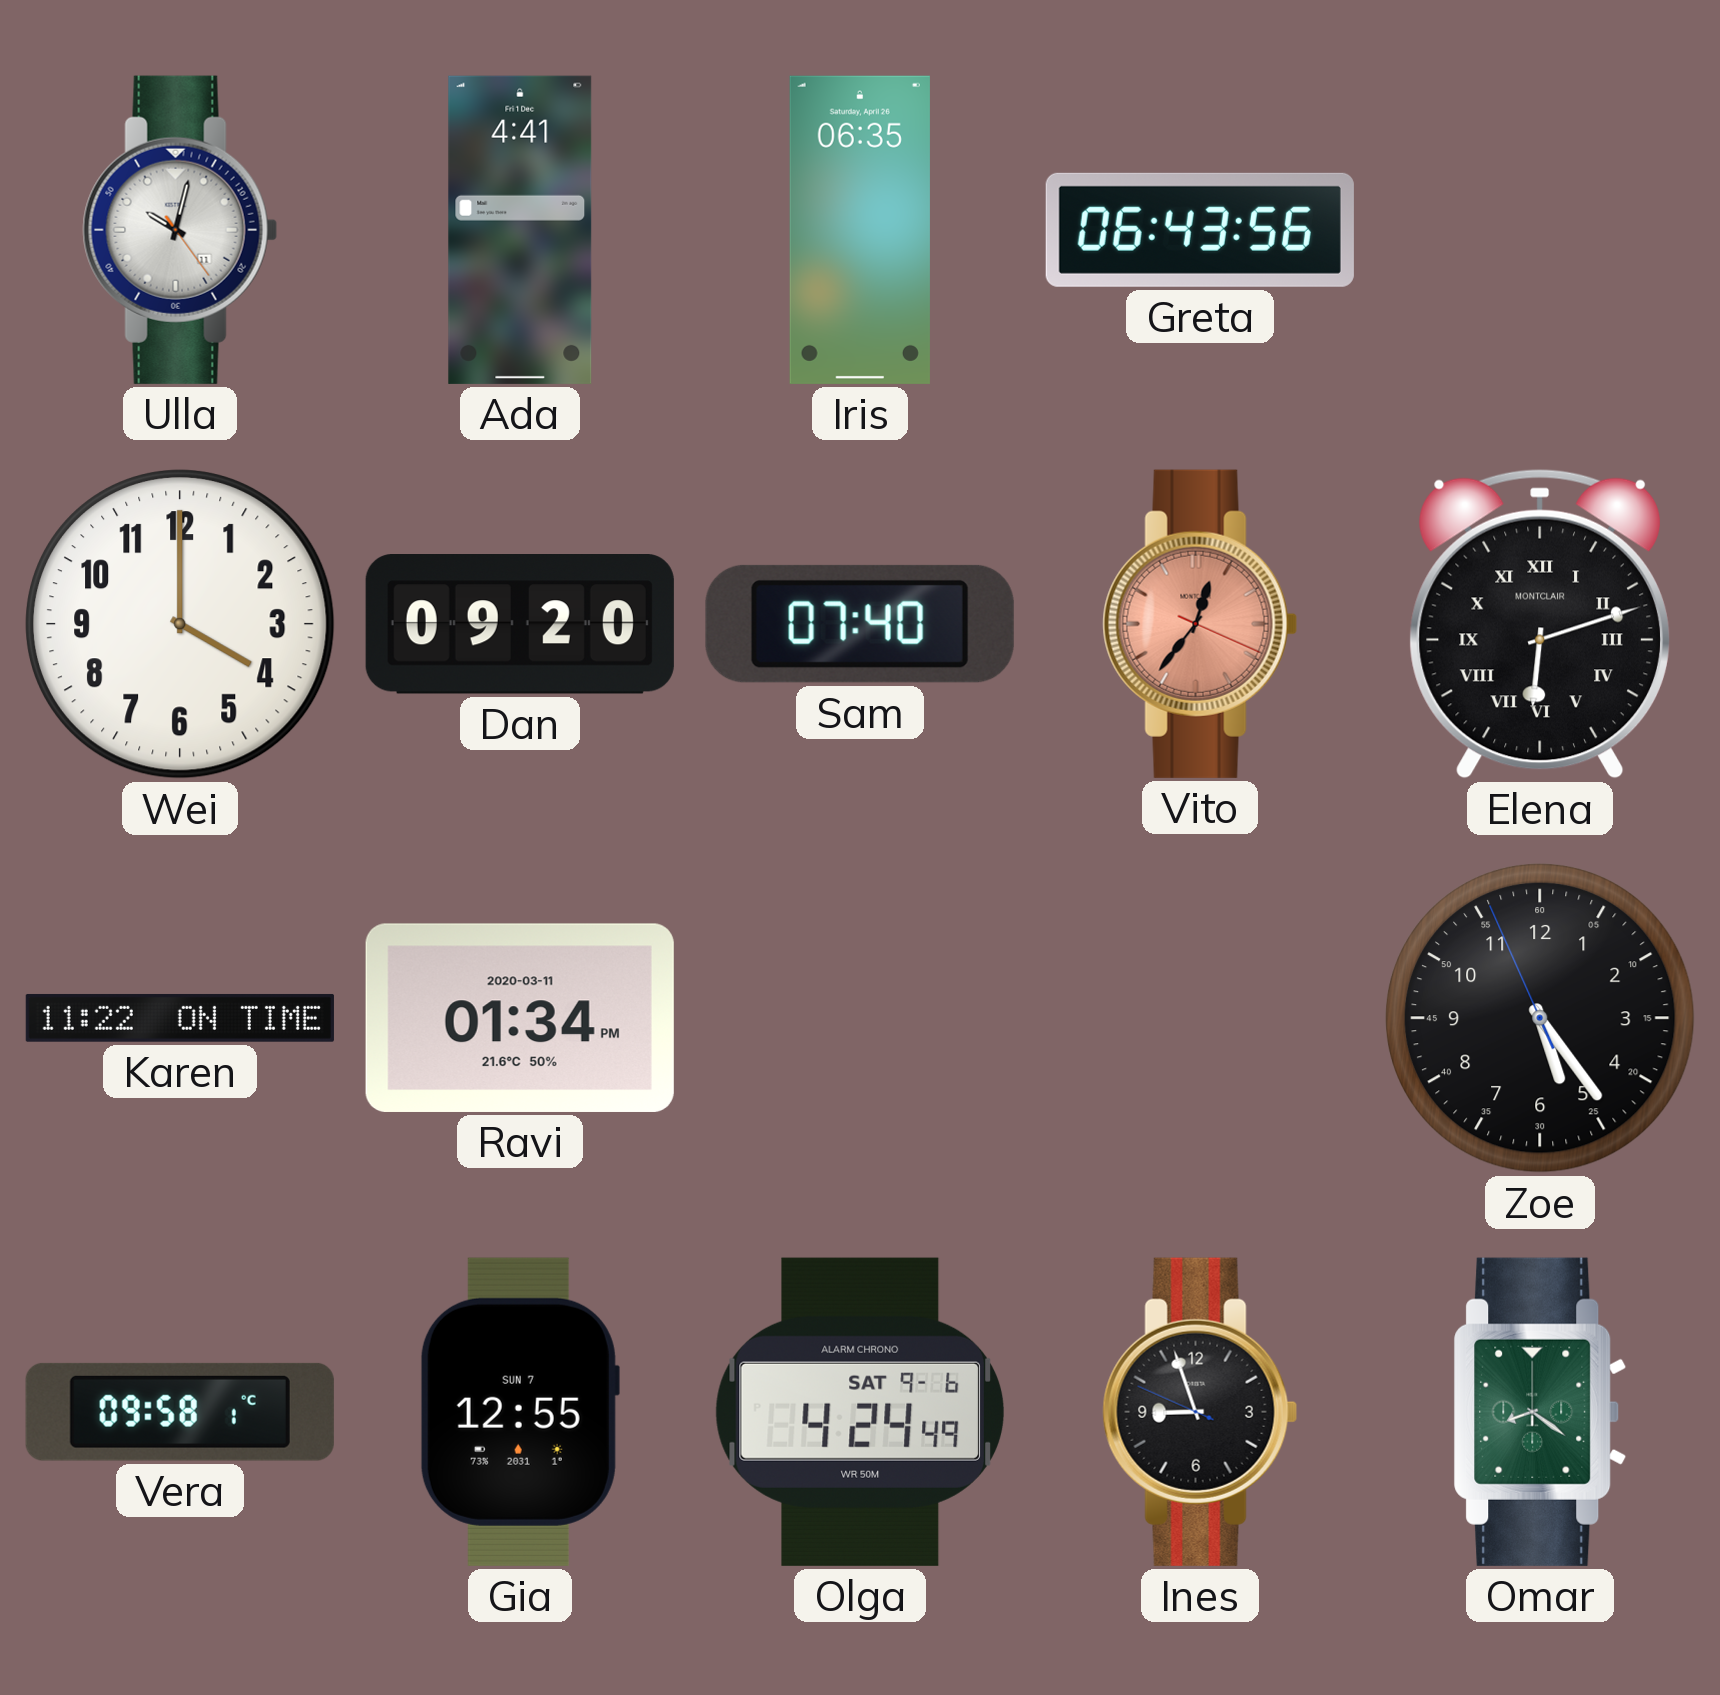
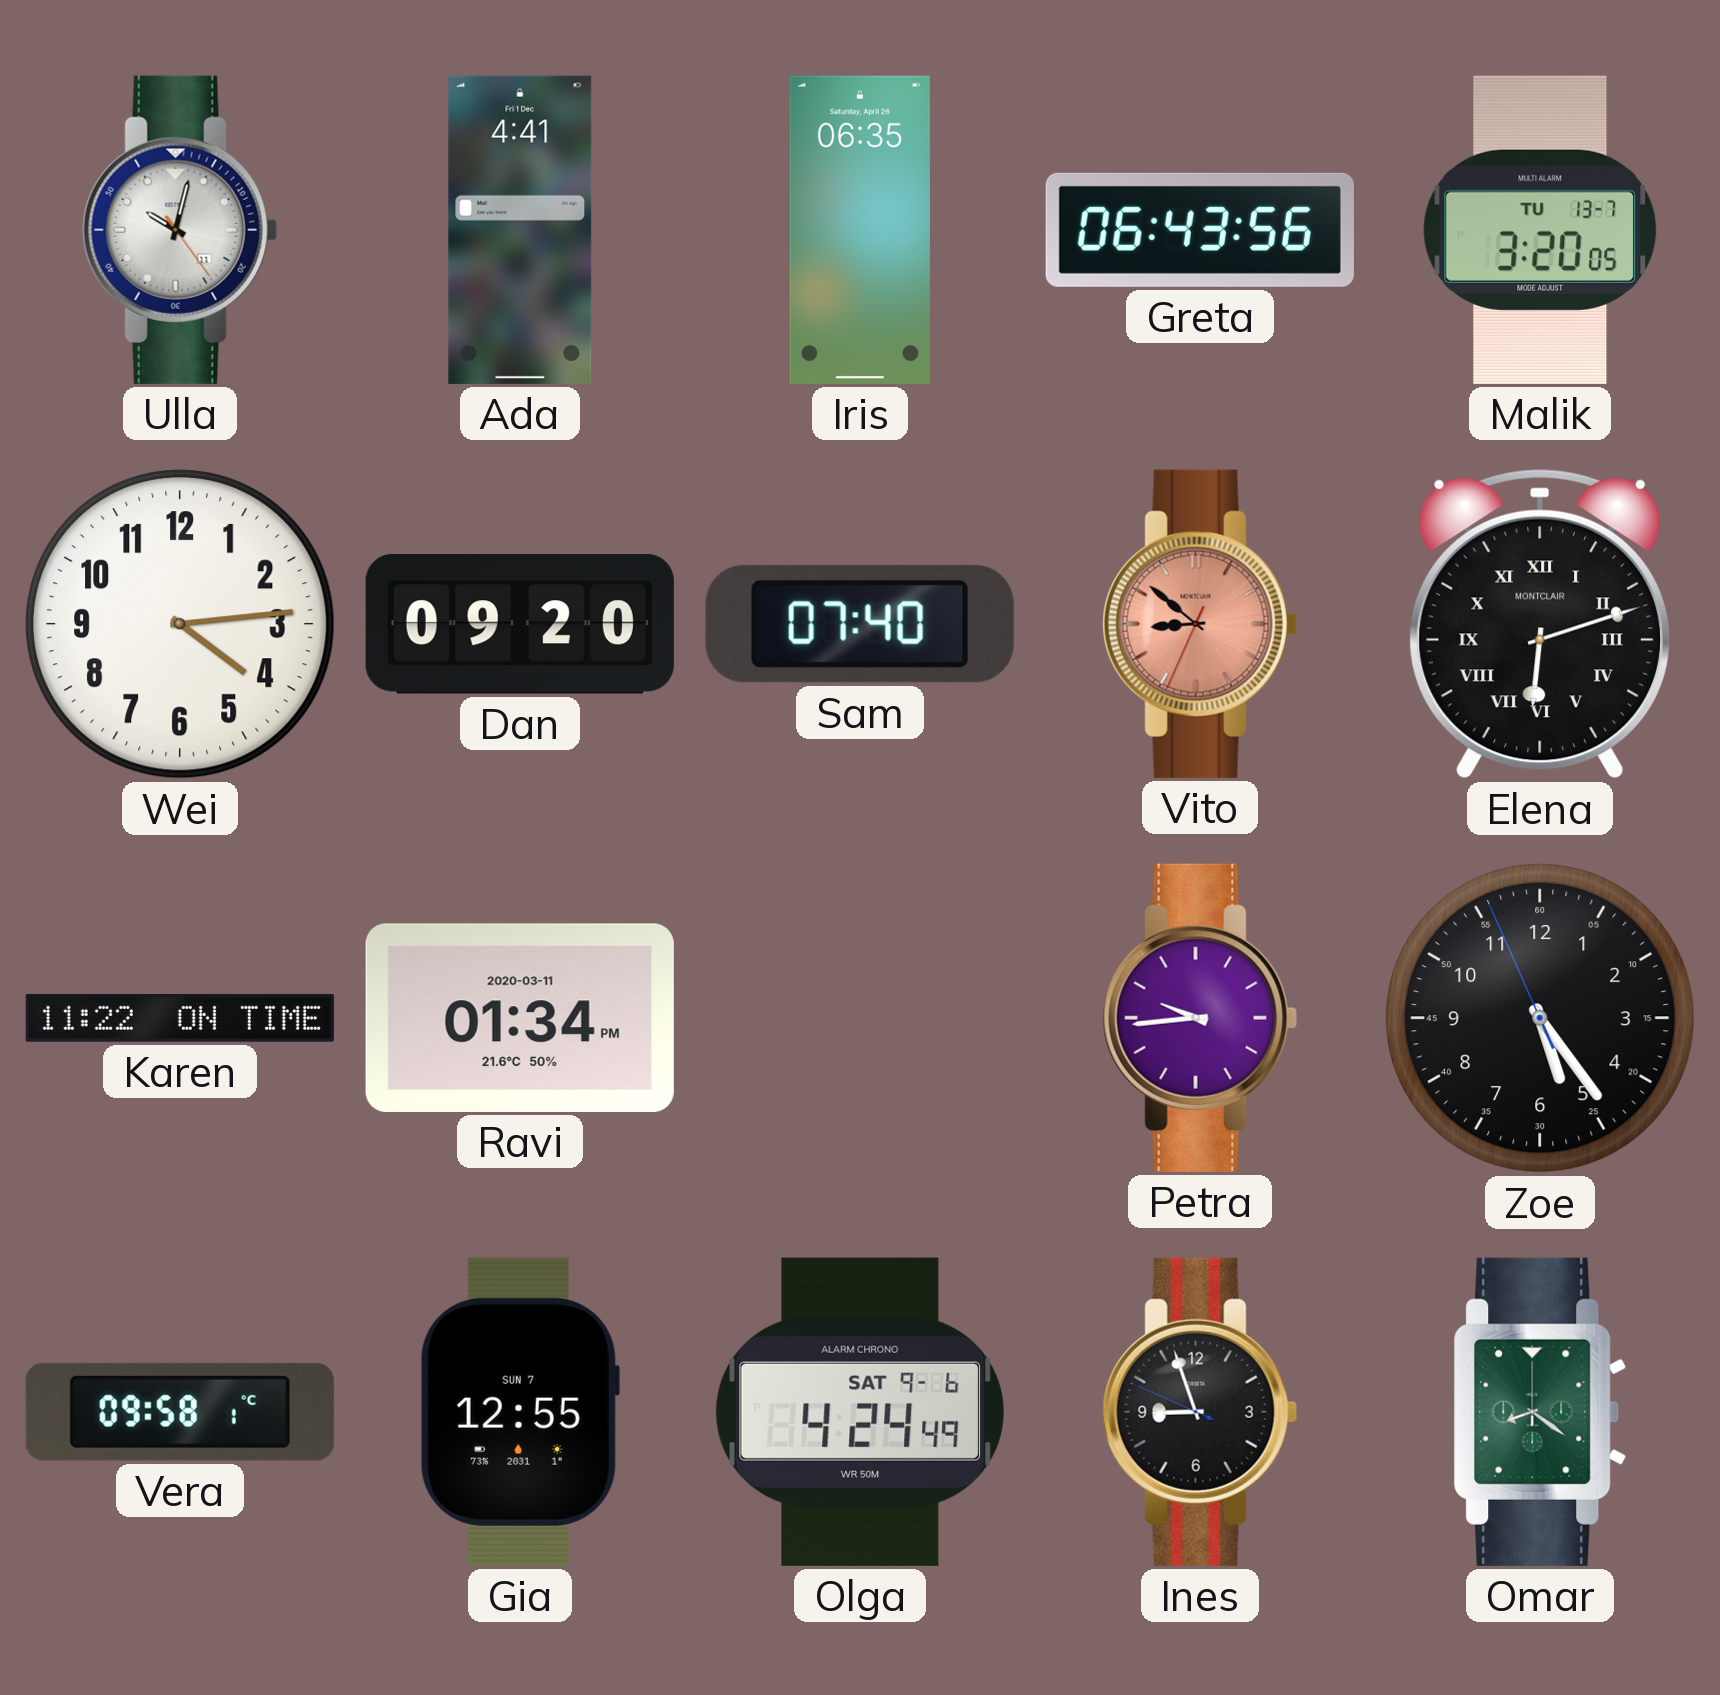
Malik: none -> 3:20 (1540, 230)
Wei: 4:00 -> 4:14 (181, 625)
Vito: 12:36 -> 8:51 (1200, 624)
Petra: none -> 9:44 (1200, 1018)
